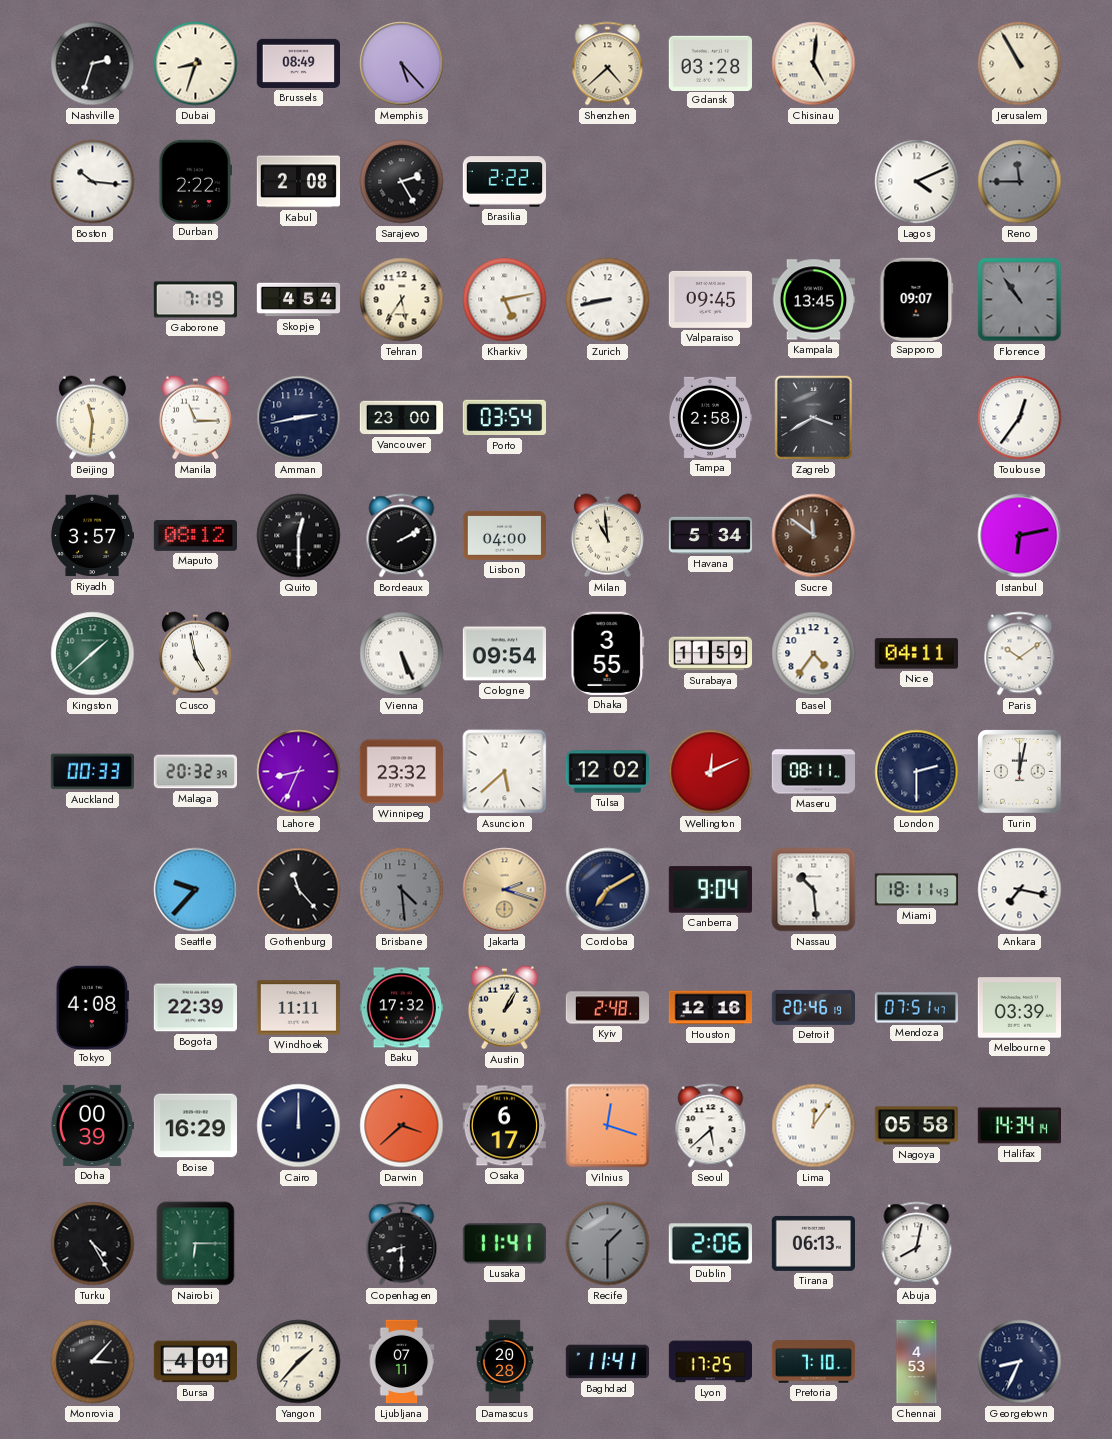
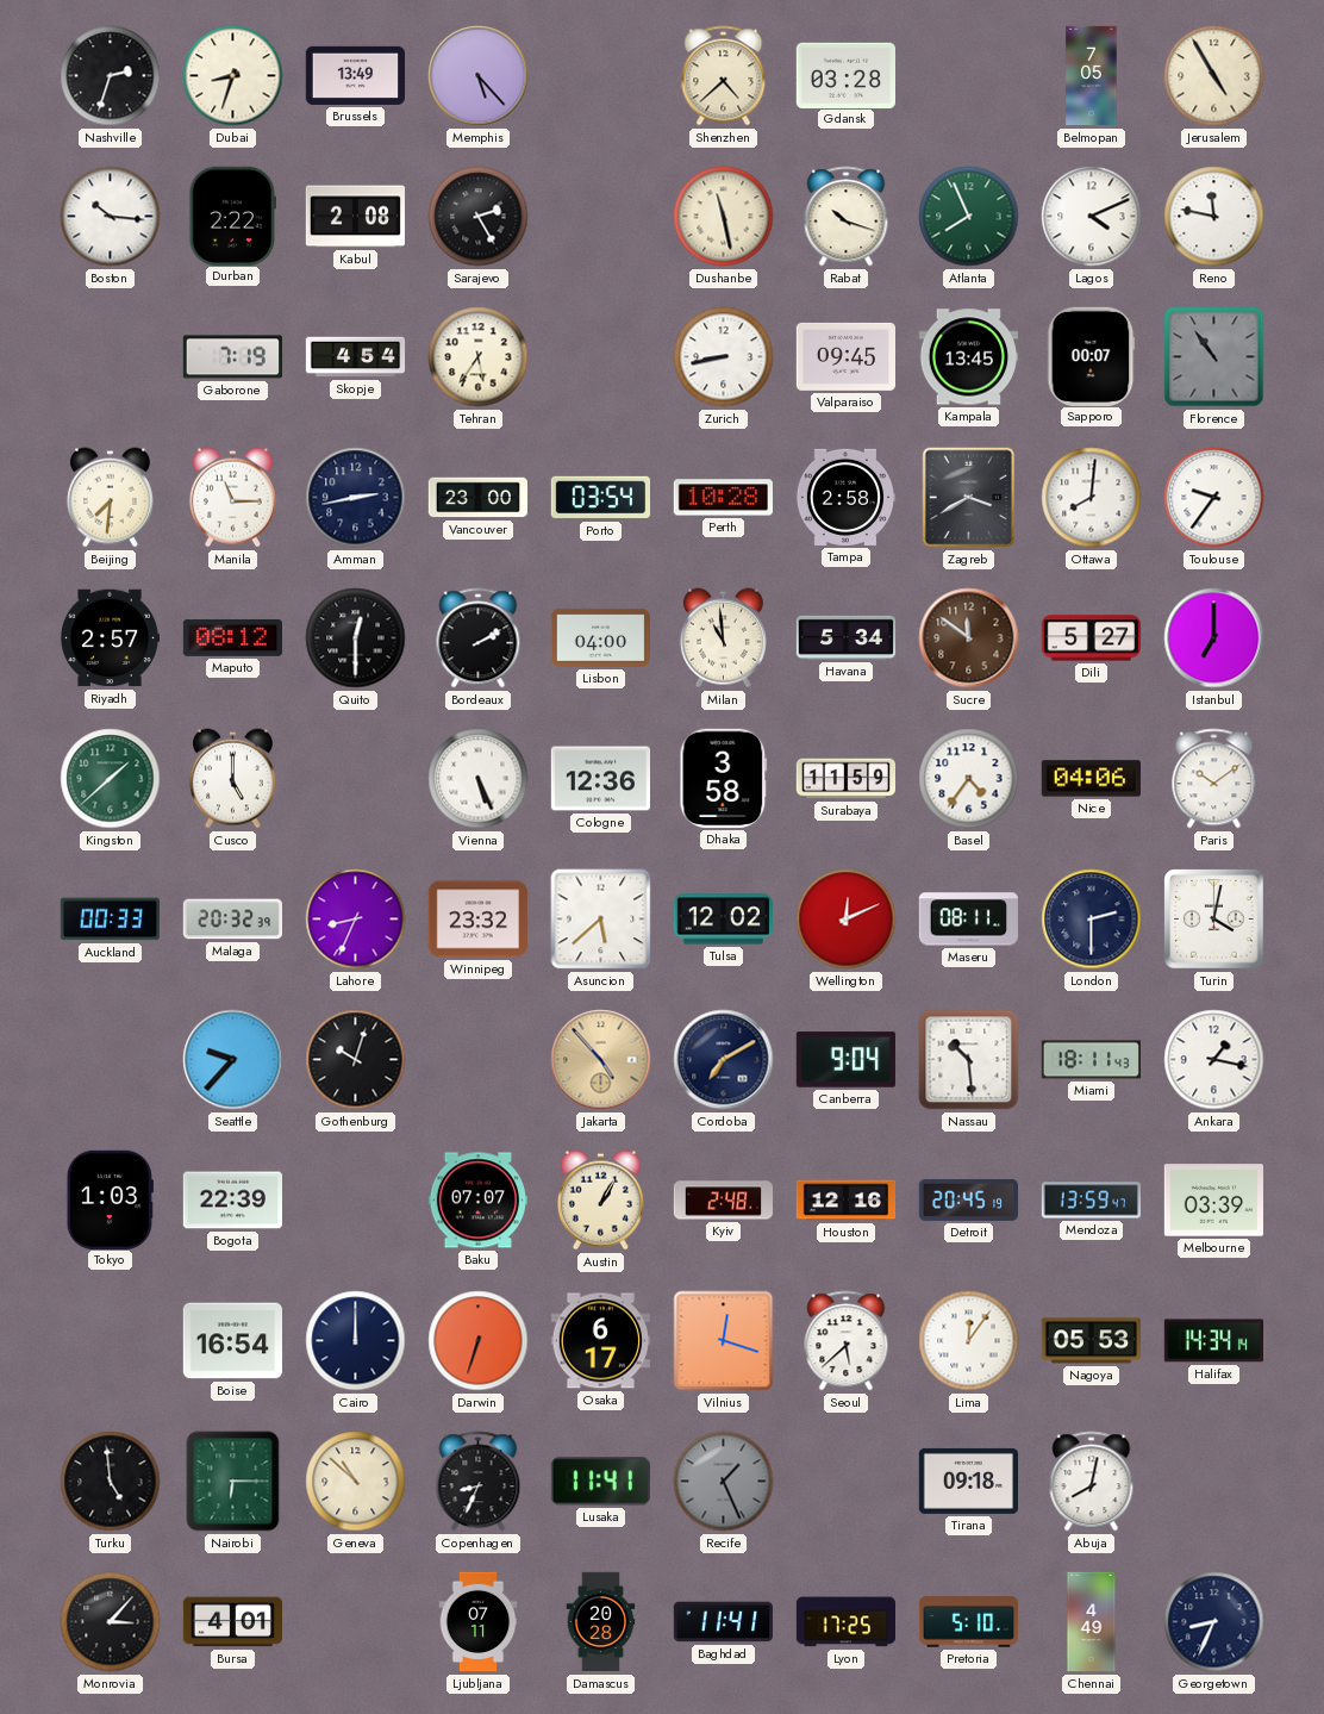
Brussels: 08:49 -> 13:49 (355, 75)
Chisinau: 5:01 -> none (814, 64)
Belmopan: none -> 7:05 (1092, 76)
Jerusalem: 10:55 -> 4:55 (1214, 76)
Brasilia: 2:22 -> none (504, 182)
Dushanbe: none -> 11:28 (724, 217)
Rabat: none -> 10:18 (847, 217)
Atlanta: none -> 7:56 (969, 217)
Reno: 11:45 -> 11:47 (1214, 217)
Reno dial: grey -> white (1214, 217)
Kharkiv: 5:13 -> none (505, 300)
Sapporo: 09:07 -> 00:07 (1092, 356)
Beijing: 11:31 -> 7:31 (110, 498)
Perth: none -> 10:28 (723, 498)
Ottawa: none -> 8:01 (1092, 498)
Toulouse: 12:36 -> 9:36 (1214, 498)
Riyadh: 3:57 -> 2:57 (108, 638)
Dili: none -> 5:27 (1091, 638)
Istanbul: 6:13 -> 7:00 (1214, 638)
Cusco: 4:58 -> 5:00 (232, 779)
Cologne: 09:54 -> 12:36 (600, 779)
Dhaka: 3:55 -> 3:58 (724, 778)
Nice: 04:11 -> 04:06 (1091, 779)
Turin: 12:02 -> 4:02 (1214, 920)
Gothenburg: 11:23 -> 10:03 (356, 1060)
Brisbane: 4:29 -> none (402, 890)
Jakarta: 2:18 -> 4:53 (601, 1060)
Ankara: 7:17 -> 1:17 (1214, 1060)
Tokyo: 4:08 -> 1:03 (110, 1199)
Windhoek: 11:11 -> none (298, 1008)
Baku: 17:32 -> 07:07 (477, 1201)
Detroit: 20:46 -> 20:45 (968, 1199)
Mendoza: 07:51 -> 13:59 (1091, 1201)
Doha: 00:39 -> none (91, 1125)
Boise: 16:29 -> 16:54 (232, 1341)
Darwin: 3:38 -> 6:33 (479, 1341)
Nagoya: 05:58 -> 05:53 (1091, 1341)
Turku: 4:25 -> 4:59 (111, 1482)
Geneva: none -> 10:52 (356, 1482)
Copenhagen: 8:30 -> 8:34 (479, 1482)
Recife: 1:30 -> 1:26 (724, 1482)
Dublin: 2:06 -> none (710, 1244)
Tirana: 06:13 -> 09:18 (968, 1481)
Yangon: 1:37 -> none (299, 1362)
Pretoria: 7:10 -> 5:10 (969, 1622)
Chennai: 4:53 -> 4:49 (1092, 1622)
